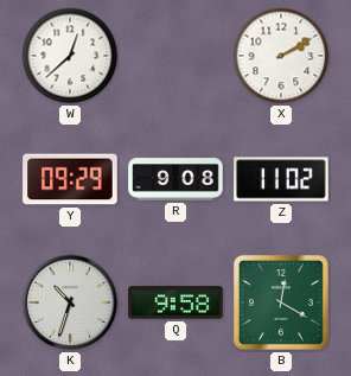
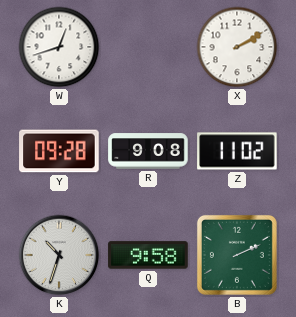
W: 12:38 -> 12:42 (59, 47)
Y: 09:29 -> 09:28 (59, 151)
B: 12:20 -> 2:11 (237, 255)
